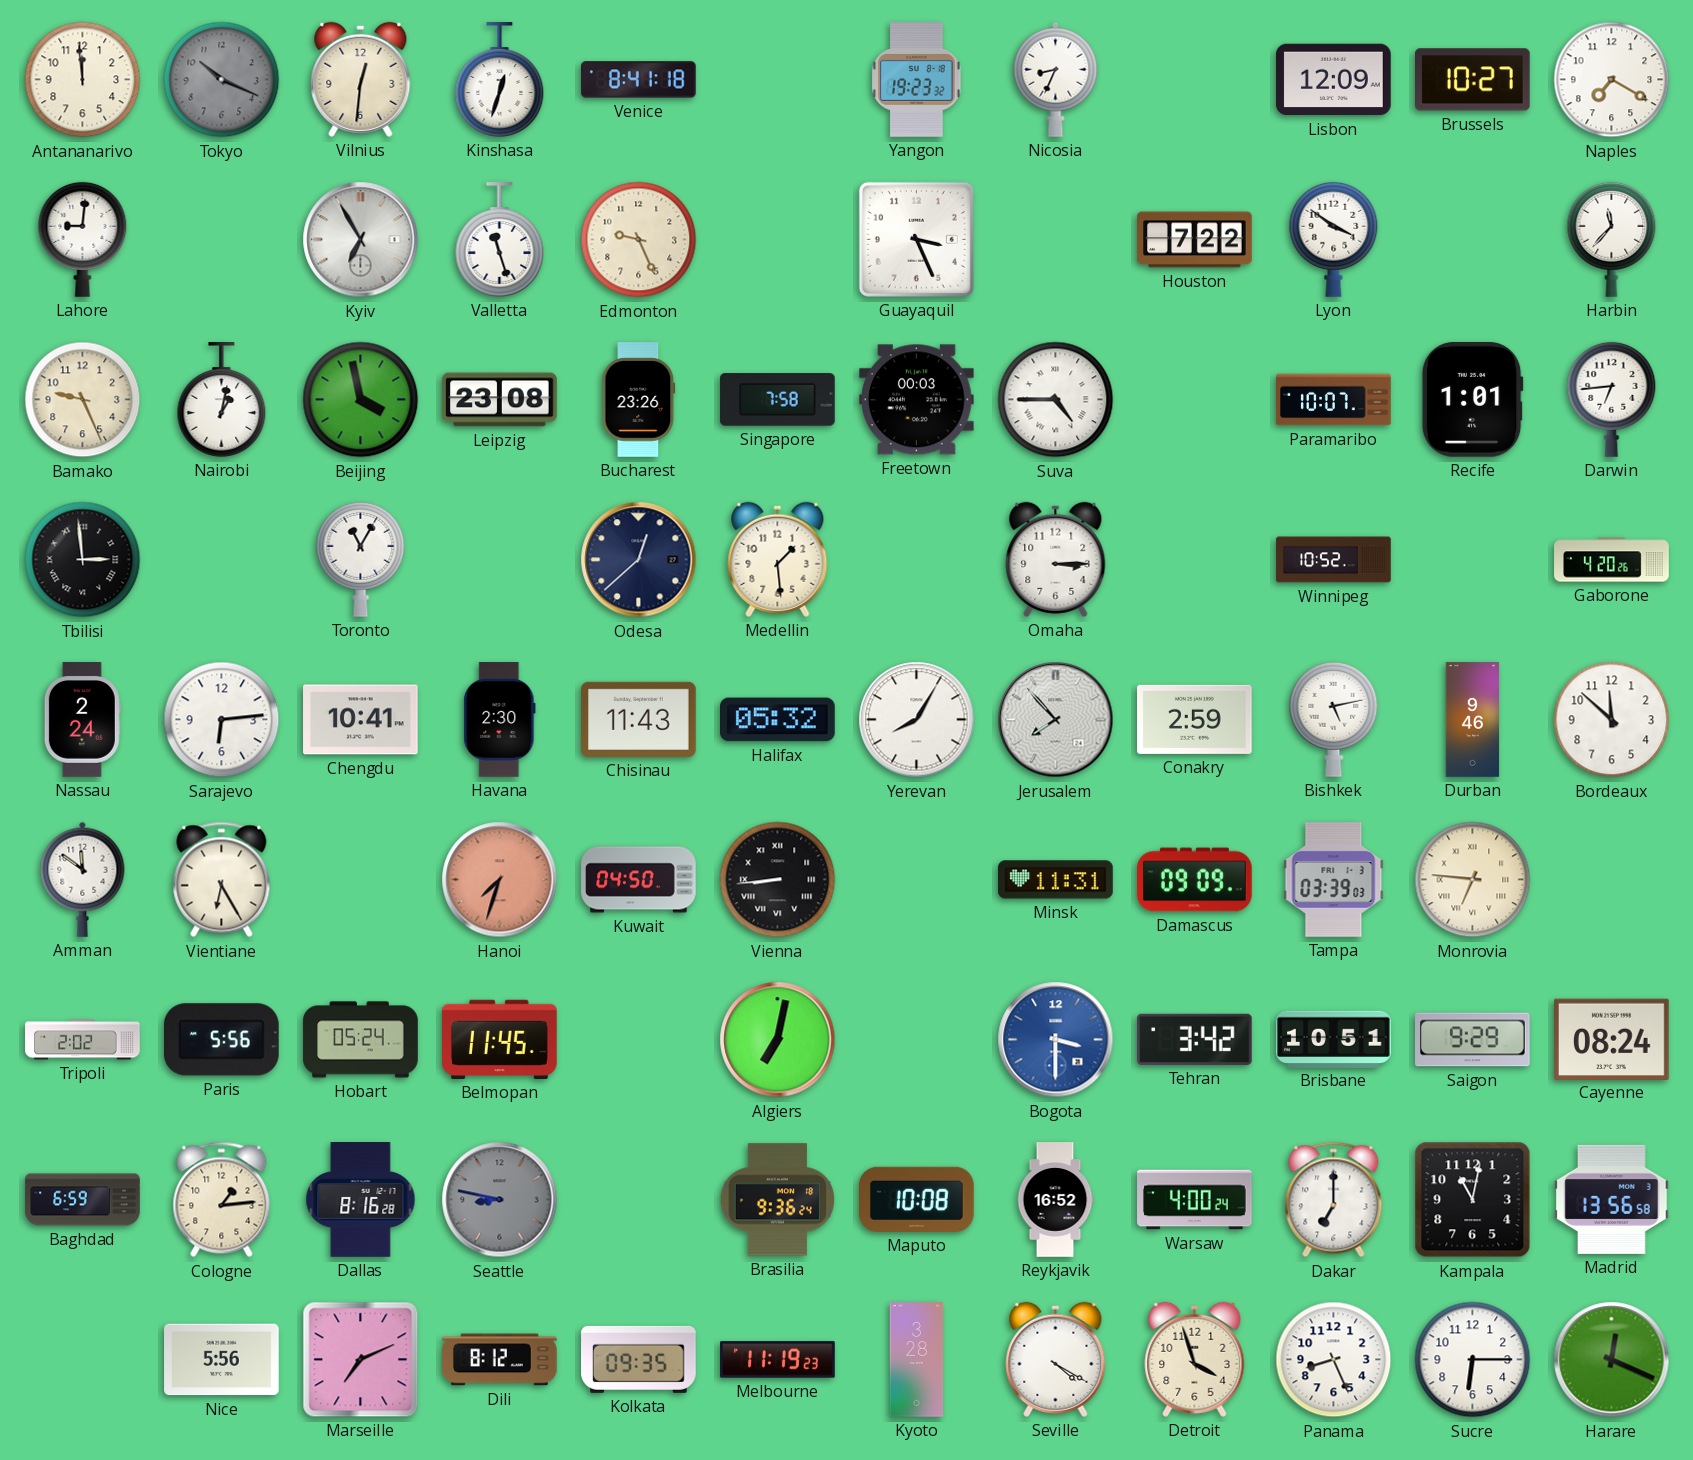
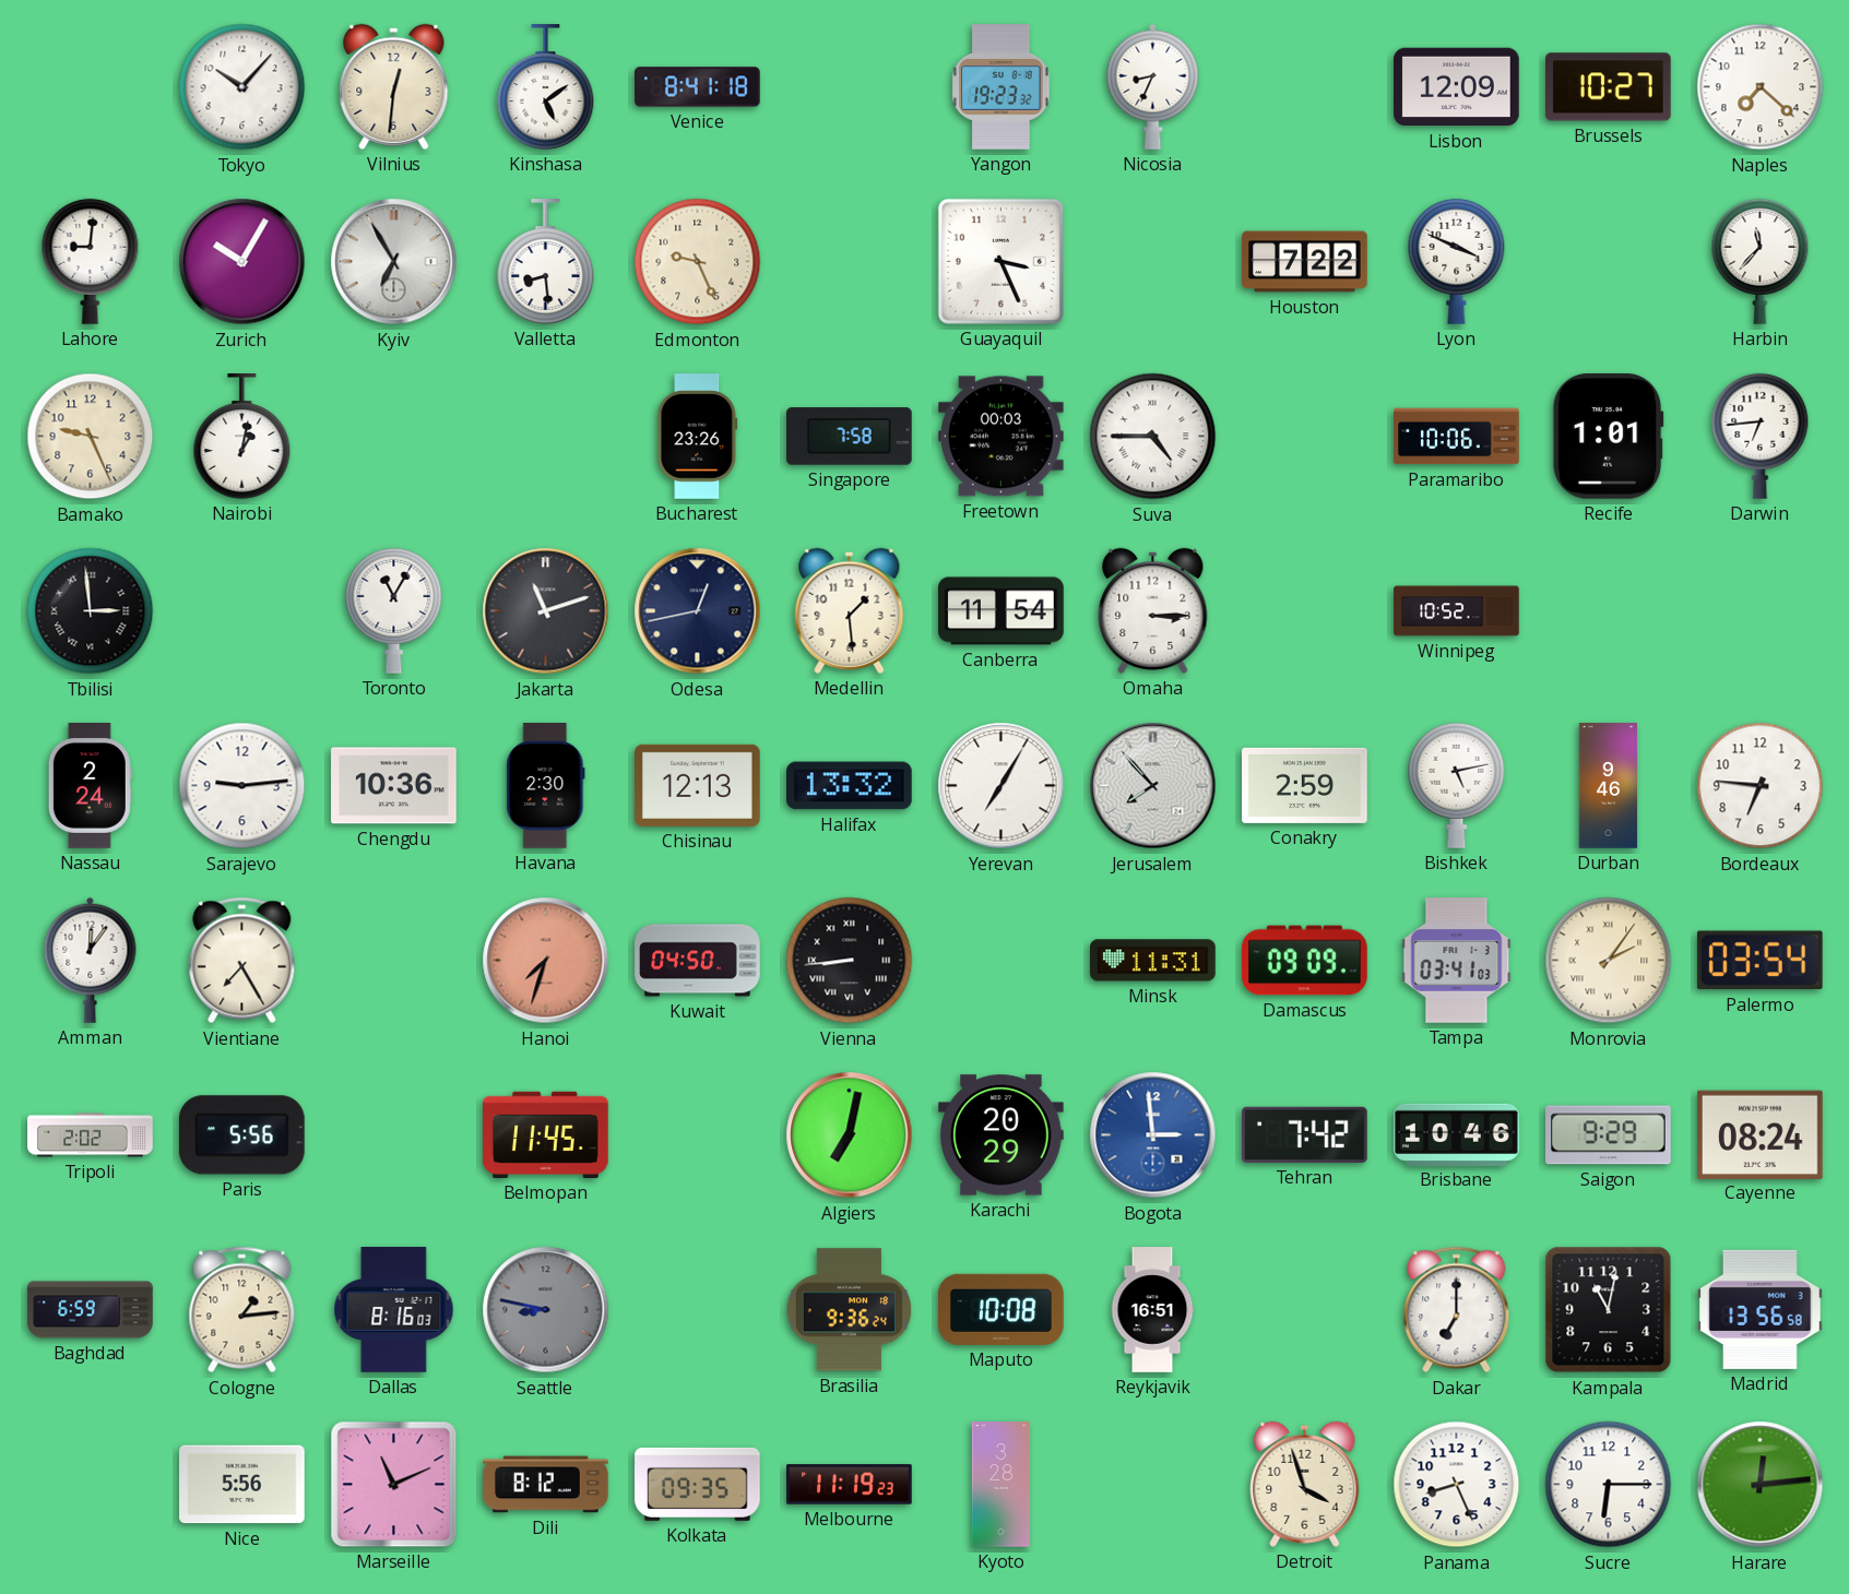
Antananarivo: 11:59 -> none (83, 80)
Tokyo: 10:19 -> 10:07 (242, 87)
Tokyo dial: grey -> white (242, 87)
Kinshasa: 12:33 -> 5:09 (546, 87)
Naples: 7:20 -> 7:22 (1761, 87)
Zurich: none -> 10:05 (242, 262)
Valletta: 11:27 -> 8:29 (546, 262)
Lyon: 3:51 -> 3:49 (1457, 261)
Beijing: 3:58 -> none (361, 400)
Leipzig: 23:08 -> none (500, 400)
Paramaribo: 10:07 -> 10:06 (1457, 437)
Jakarta: none -> 11:12 (546, 611)
Odesa: 12:38 -> 12:43 (698, 611)
Canberra: none -> 11:54 (1001, 611)
Gaborone: 4:20 -> none (1612, 560)
Sarajevo: 6:14 -> 9:14 (242, 786)
Chengdu: 10:41 -> 10:36 (394, 786)
Chisinau: 11:43 -> 12:13 (698, 785)
Halifax: 05:32 -> 13:32 (850, 786)
Yerevan: 8:05 -> 7:05 (1001, 786)
Bordeaux: 11:52 -> 6:46 (1761, 786)
Amman: 11:51 -> 12:06 (91, 960)
Vientiane: 6:25 -> 7:25 (242, 961)
Tampa: 03:39 -> 03:41 (1457, 961)
Monrovia: 6:46 -> 2:06 (1609, 961)
Palermo: none -> 03:54 (1759, 961)
Hobart: 05:24 -> none (361, 1040)
Karachi: none -> 20:29 (1001, 1135)
Bogota: 3:30 -> 2:59 (1153, 1135)
Tehran: 3:42 -> 7:42 (1305, 1134)
Brisbane: 10:51 -> 10:46 (1457, 1134)
Dallas: 8:16:28 -> 8:16:03 (394, 1310)
Reykjavik: 16:52 -> 16:51 (1152, 1310)
Warsaw: 4:00 -> none (1195, 1200)
Marseille: 7:11 -> 11:11 (394, 1485)
Seville: 4:20 -> none (1056, 1359)
Harare: 12:19 -> 12:14 (1761, 1485)
